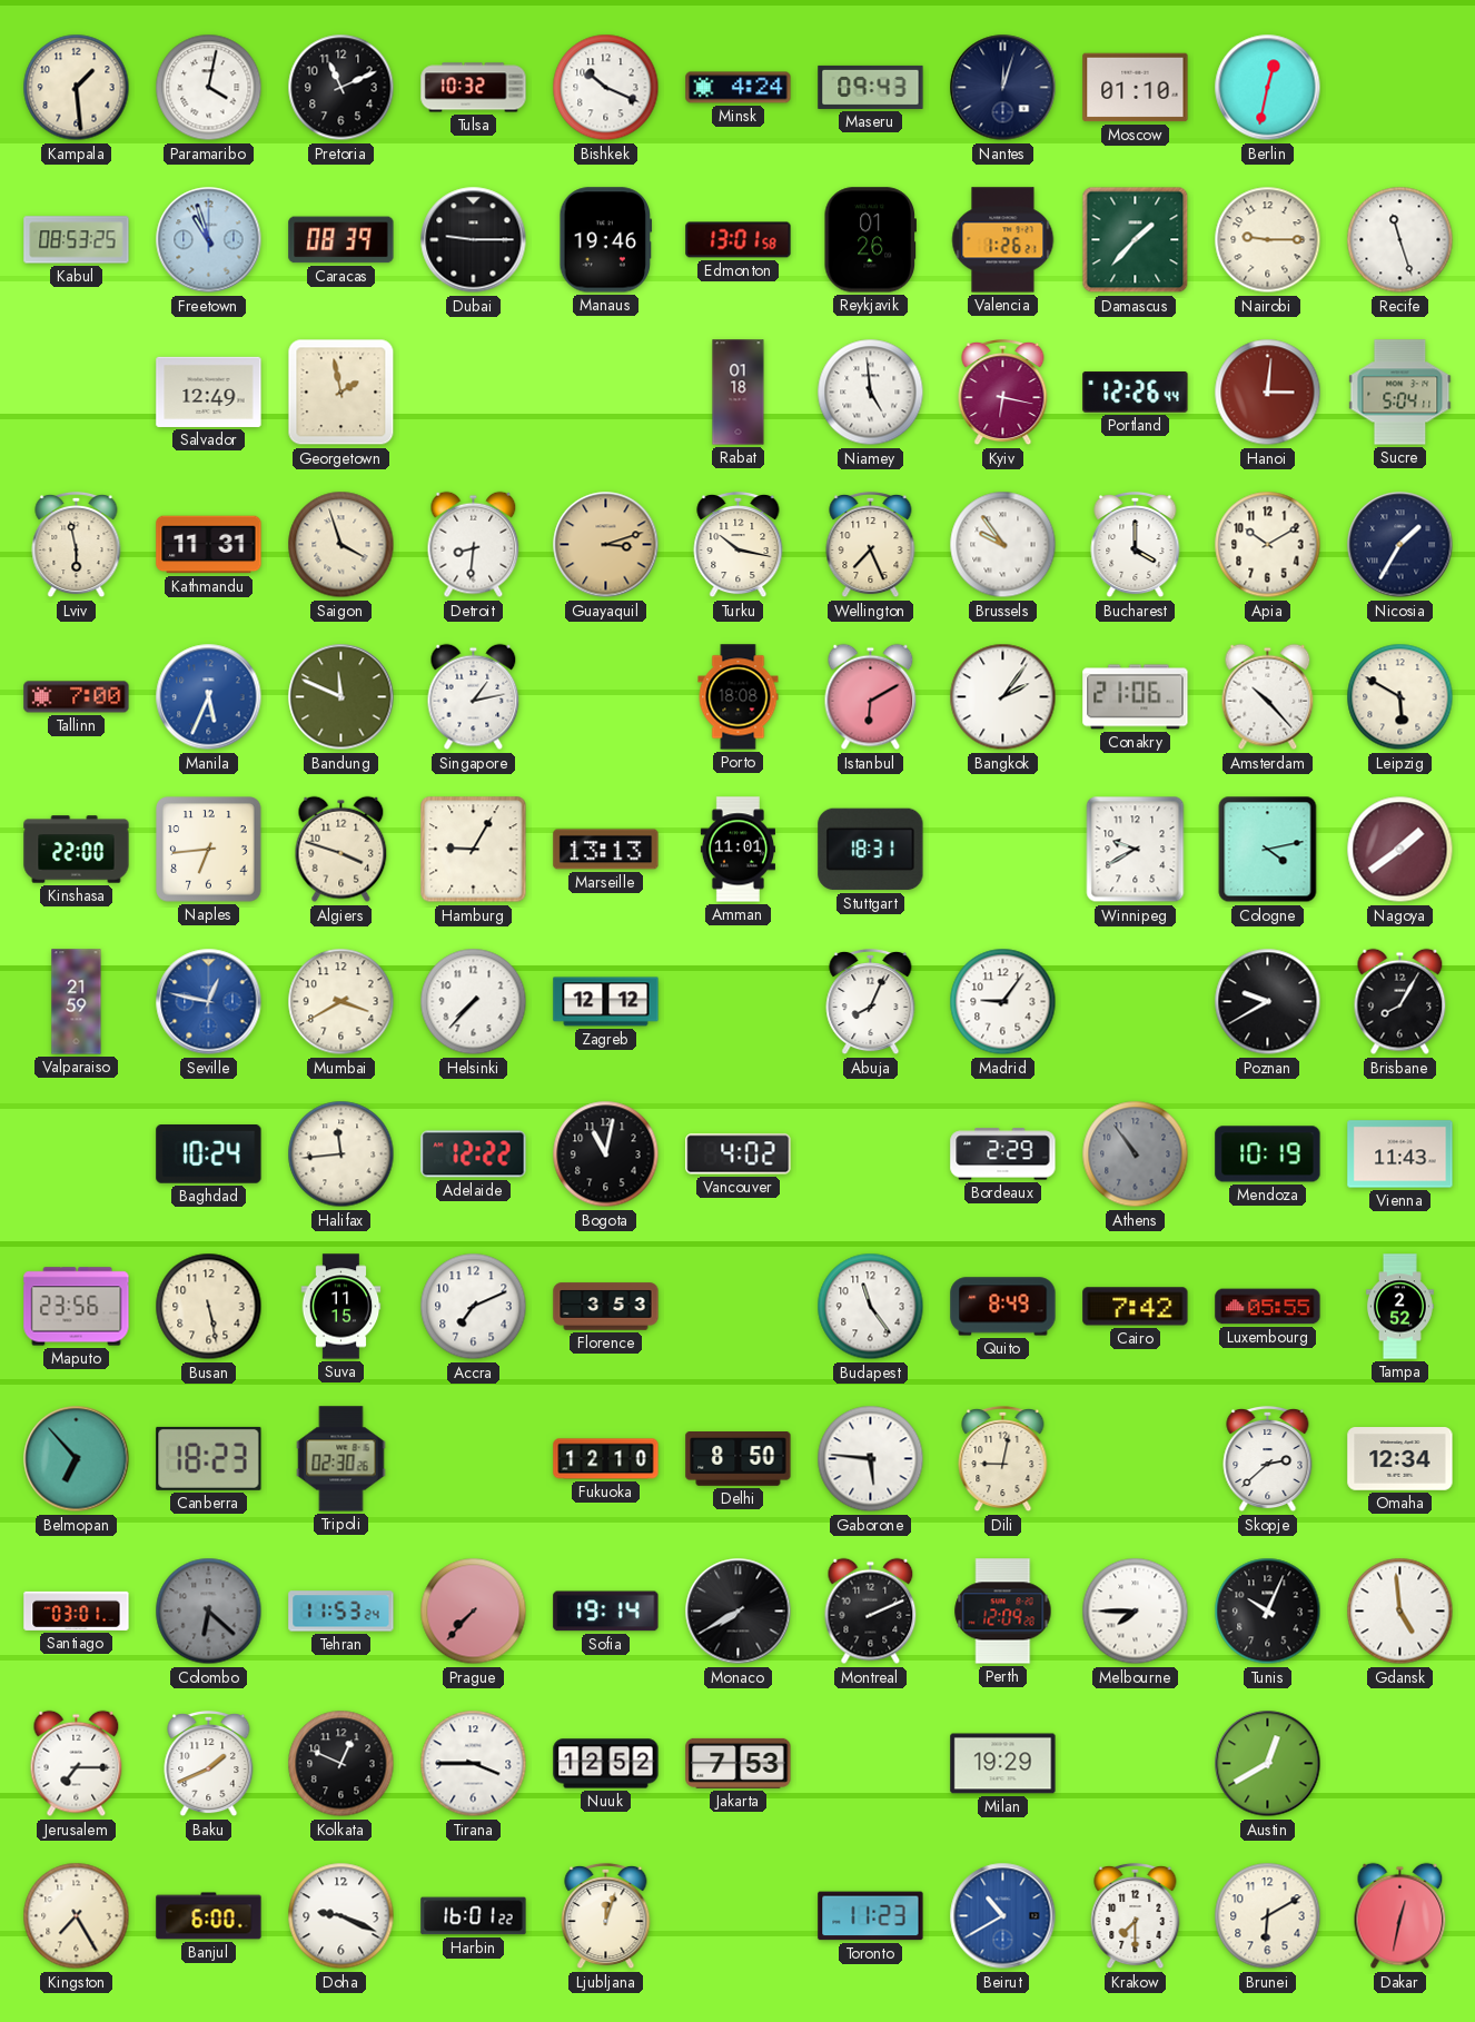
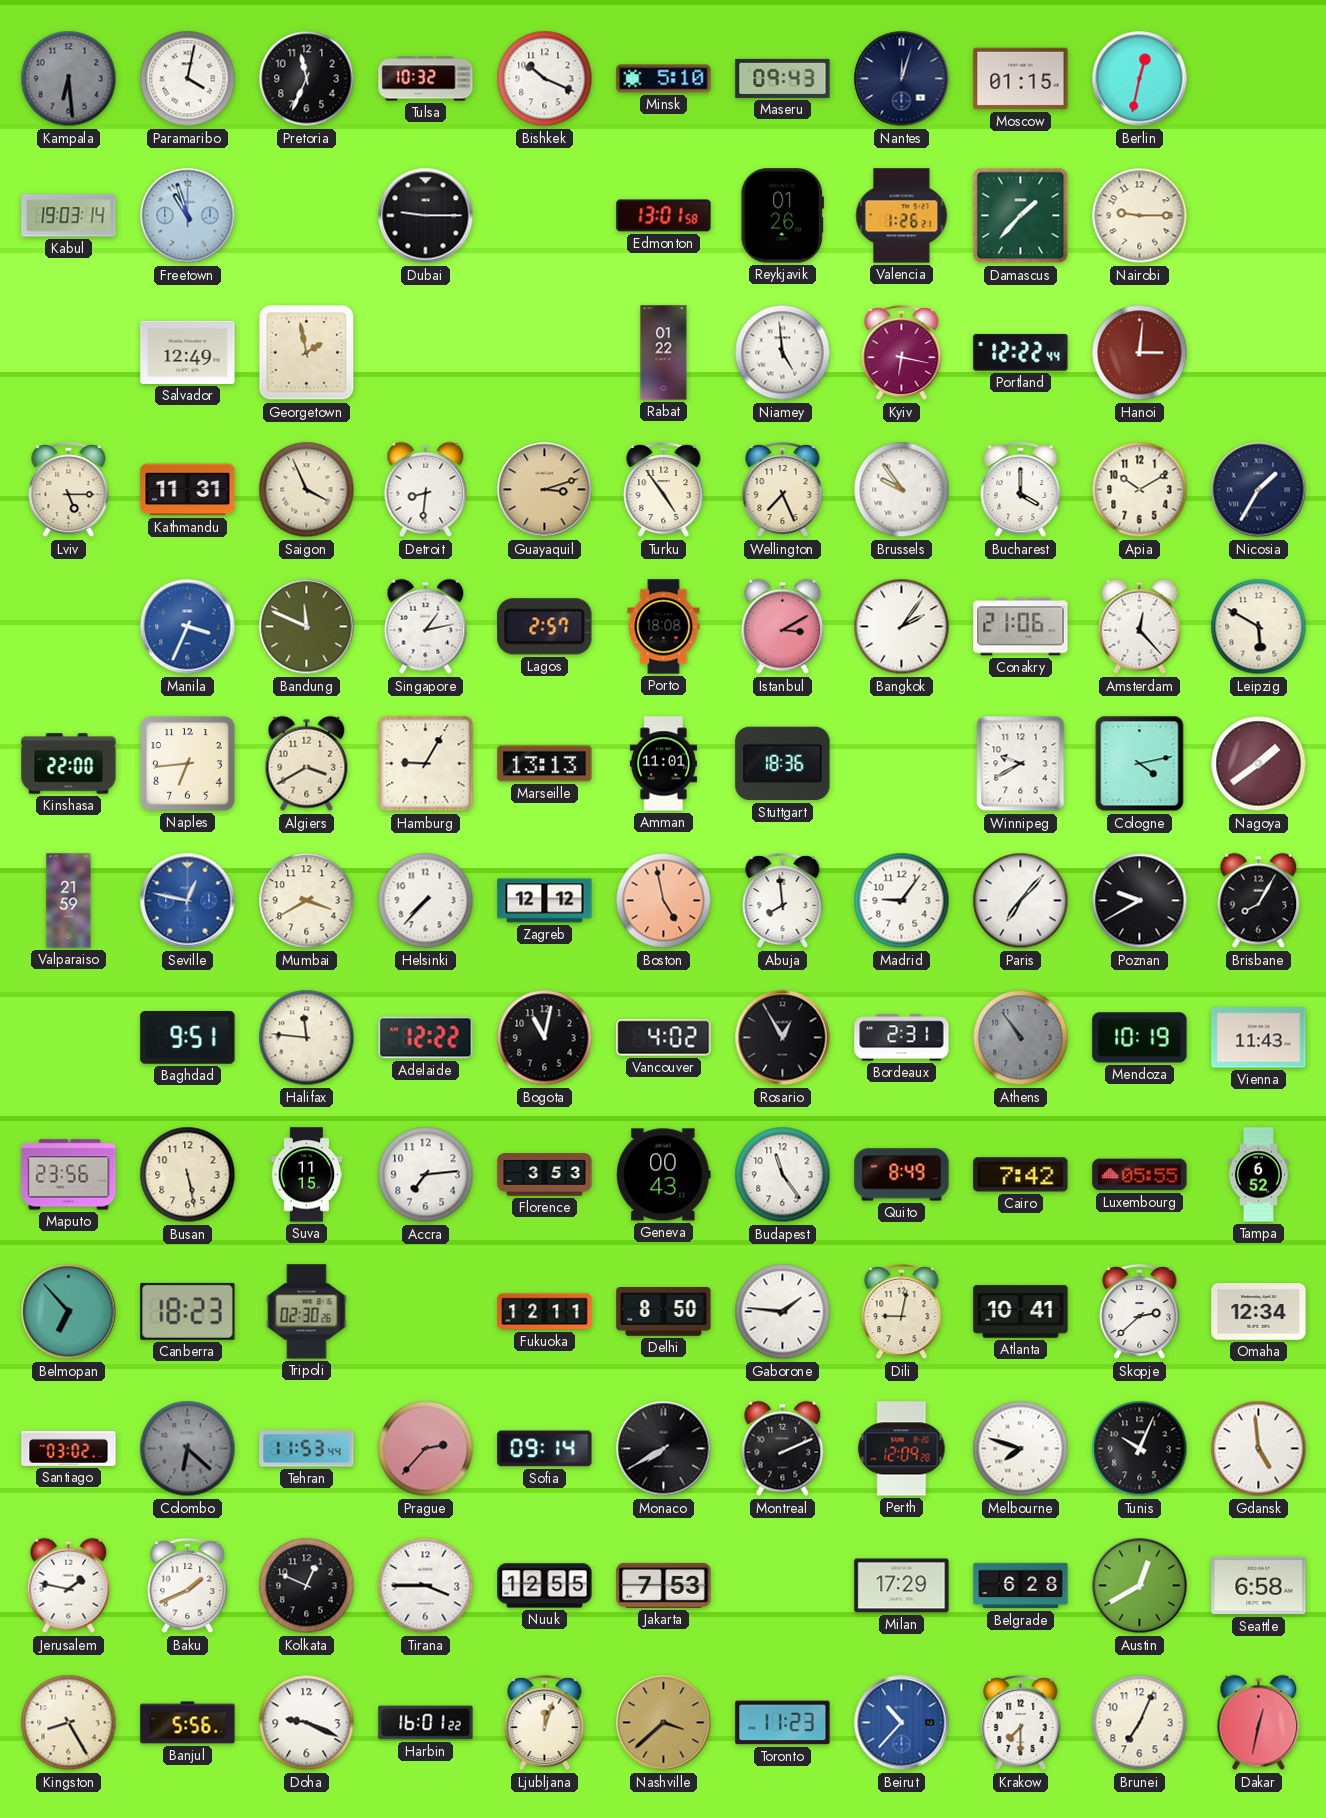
Kampala: 1:29 -> 6:29 (69, 79)
Kampala dial: cream -> grey (69, 79)
Pretoria: 11:11 -> 11:34 (307, 79)
Minsk: 4:24 -> 5:10 (664, 79)
Moscow: 01:10 -> 01:15 (1021, 79)
Kabul: 08:53 -> 19:03 (69, 216)
Caracas: 08:39 -> none (341, 240)
Manaus: 19:46 -> none (606, 240)
Recife: 11:27 -> none (1400, 240)
Rabat: 01:18 -> 01:22 (664, 353)
Portland: 12:26 -> 12:22 (1021, 352)
Sucre: 5:04 -> none (1400, 393)
Lviv: 5:58 -> 5:15 (69, 490)
Saigon: 3:57 -> 3:56 (307, 490)
Turku: 10:17 -> 4:54 (664, 490)
Tallinn: 7:00 -> none (77, 697)
Manila: 5:34 -> 3:34 (188, 627)
Lagos: none -> 2:57 (545, 627)
Istanbul: 6:10 -> 3:10 (783, 627)
Amsterdam: 10:23 -> 12:23 (1140, 627)
Algiers: 3:48 -> 3:40 (307, 764)
Stuttgart: 18:31 -> 18:36 (783, 764)
Boston: none -> 4:58 (664, 901)
Abuja: 8:04 -> 7:59 (783, 901)
Paris: none -> 7:07 (1021, 901)
Baghdad: 10:24 -> 9:51 (188, 1038)
Halifax: 11:44 -> 11:46 (307, 1038)
Rosario: none -> 12:55 (783, 1038)
Bordeaux: 2:29 -> 2:31 (902, 1038)
Accra: 7:11 -> 7:14 (426, 1175)
Geneva: none -> 00:43 (664, 1175)
Tampa: 2:52 -> 6:52 (1258, 1175)
Fukuoka: 12:10 -> 12:11 (545, 1312)
Gaborone: 5:46 -> 1:46 (783, 1312)
Atlanta: none -> 10:41 (1021, 1312)
Santiago: 03:01 -> 03:02 (69, 1448)
Tehran: 11:53:24 -> 11:53:44 (307, 1449)
Prague: 7:37 -> 2:37 (426, 1449)
Sofia: 19:14 -> 09:14 (545, 1449)
Melbourne: 7:45 -> 7:48 (1021, 1449)
Jerusalem: 7:15 -> 1:47 (69, 1586)
Nuuk: 12:52 -> 12:55 (545, 1586)
Milan: 19:29 -> 17:29 (902, 1586)
Belgrade: none -> 6:28 (1021, 1586)
Seattle: none -> 6:58 (1259, 1586)
Kingston: 7:25 -> 8:25 (69, 1723)
Banjul: 6:00 -> 5:56 (188, 1723)
Nashville: none -> 3:38 (664, 1723)
Beirut: 10:40 -> 10:37 (902, 1723)
Brunei: 6:10 -> 7:04 (1140, 1723)
